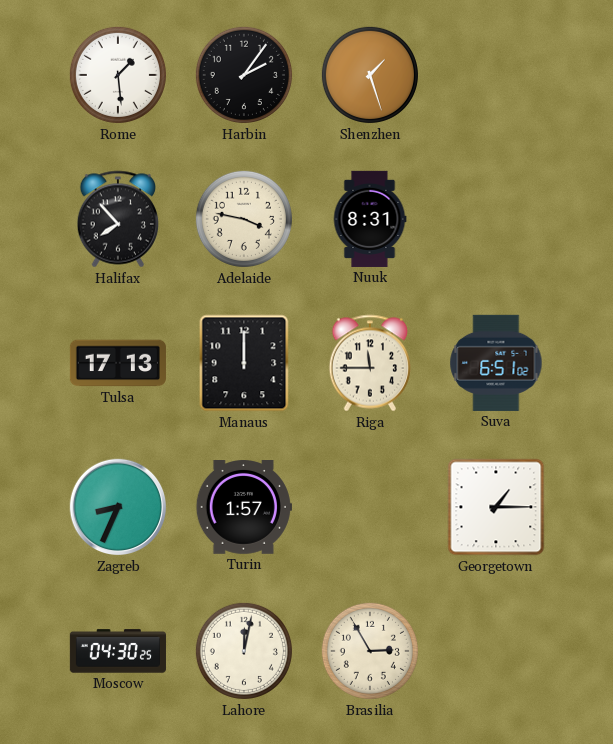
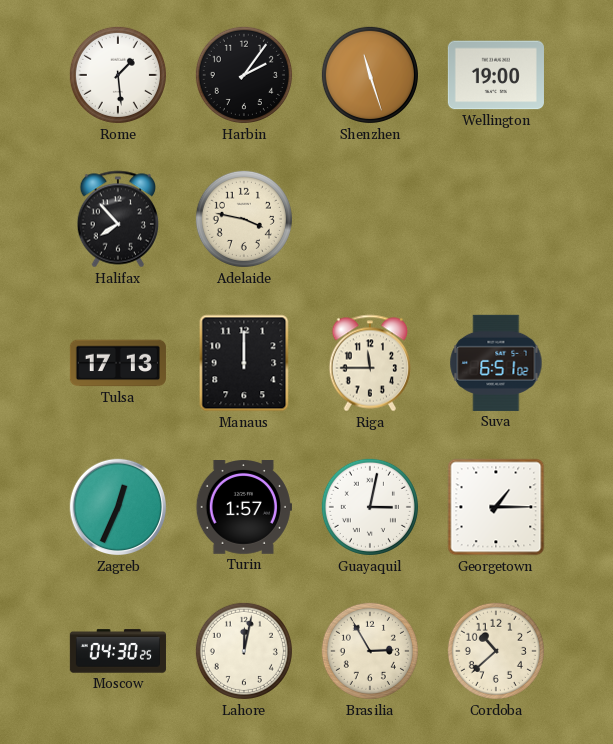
Shenzhen: 1:27 -> 11:27 (370, 75)
Wellington: none -> 19:00 (496, 75)
Nuuk: 8:31 -> none (370, 219)
Zagreb: 8:34 -> 12:34 (118, 507)
Guayaquil: none -> 3:02 (370, 507)
Cordoba: none -> 10:38 (496, 651)
